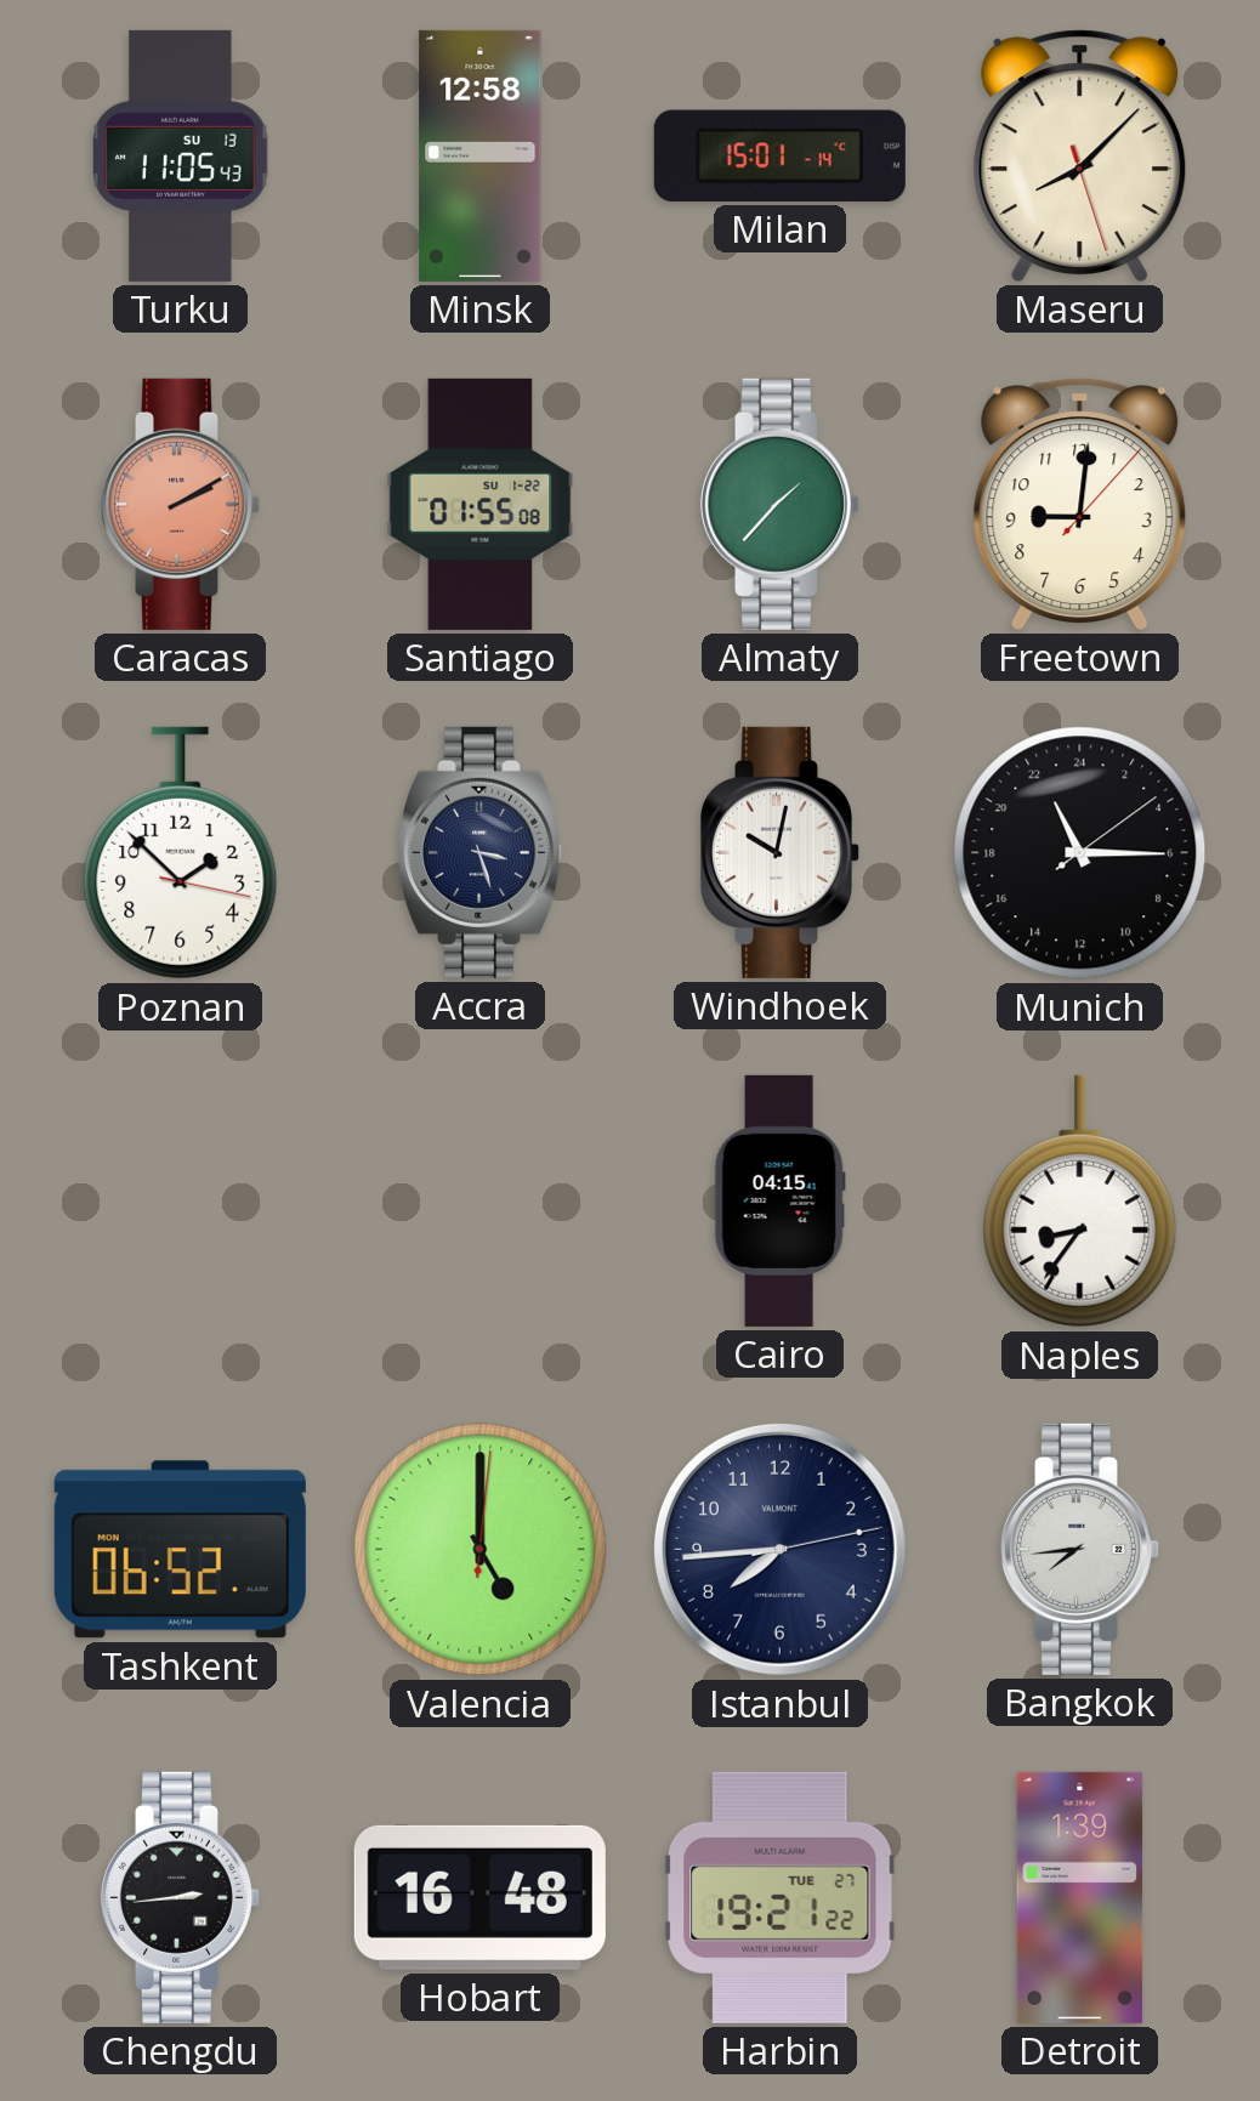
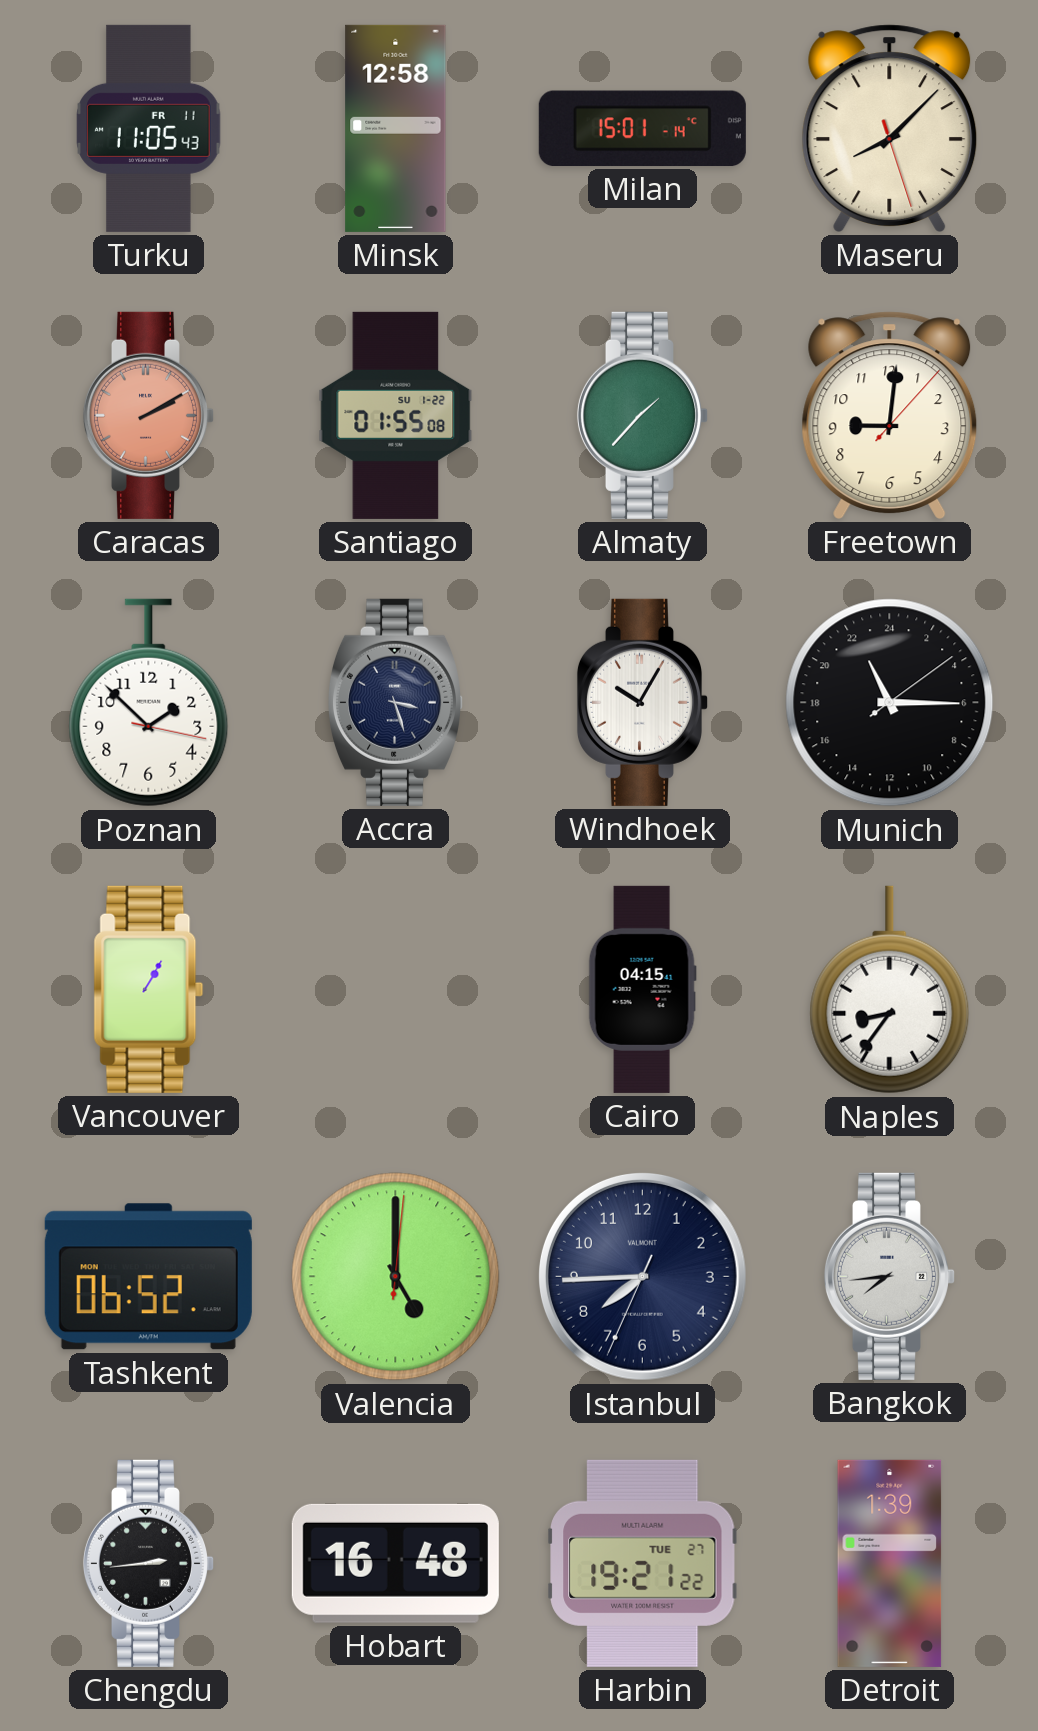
Turku date: SU 13 -> FR 11 (149, 128)
Windhoek: 10:02 -> 10:05 (642, 702)
Vancouver: none -> 1:05 (149, 989)
Istanbul: 7:44:13 -> 7:44:34 (642, 1276)
